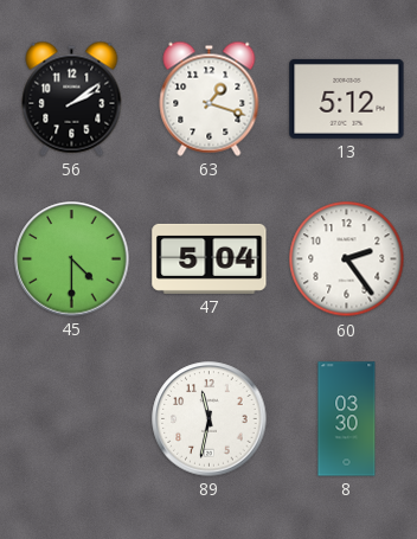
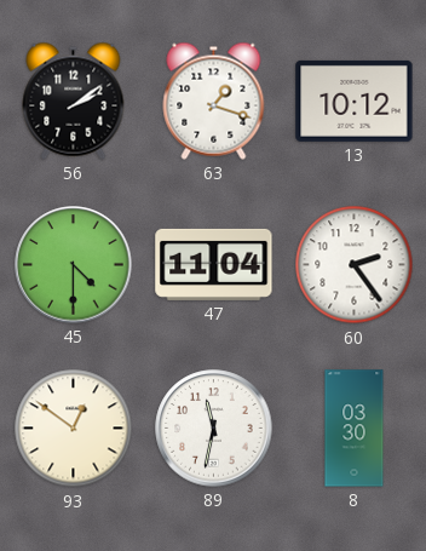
13: 5:12 -> 10:12 (355, 101)
47: 5:04 -> 11:04 (214, 264)
93: none -> 12:51 (74, 429)
